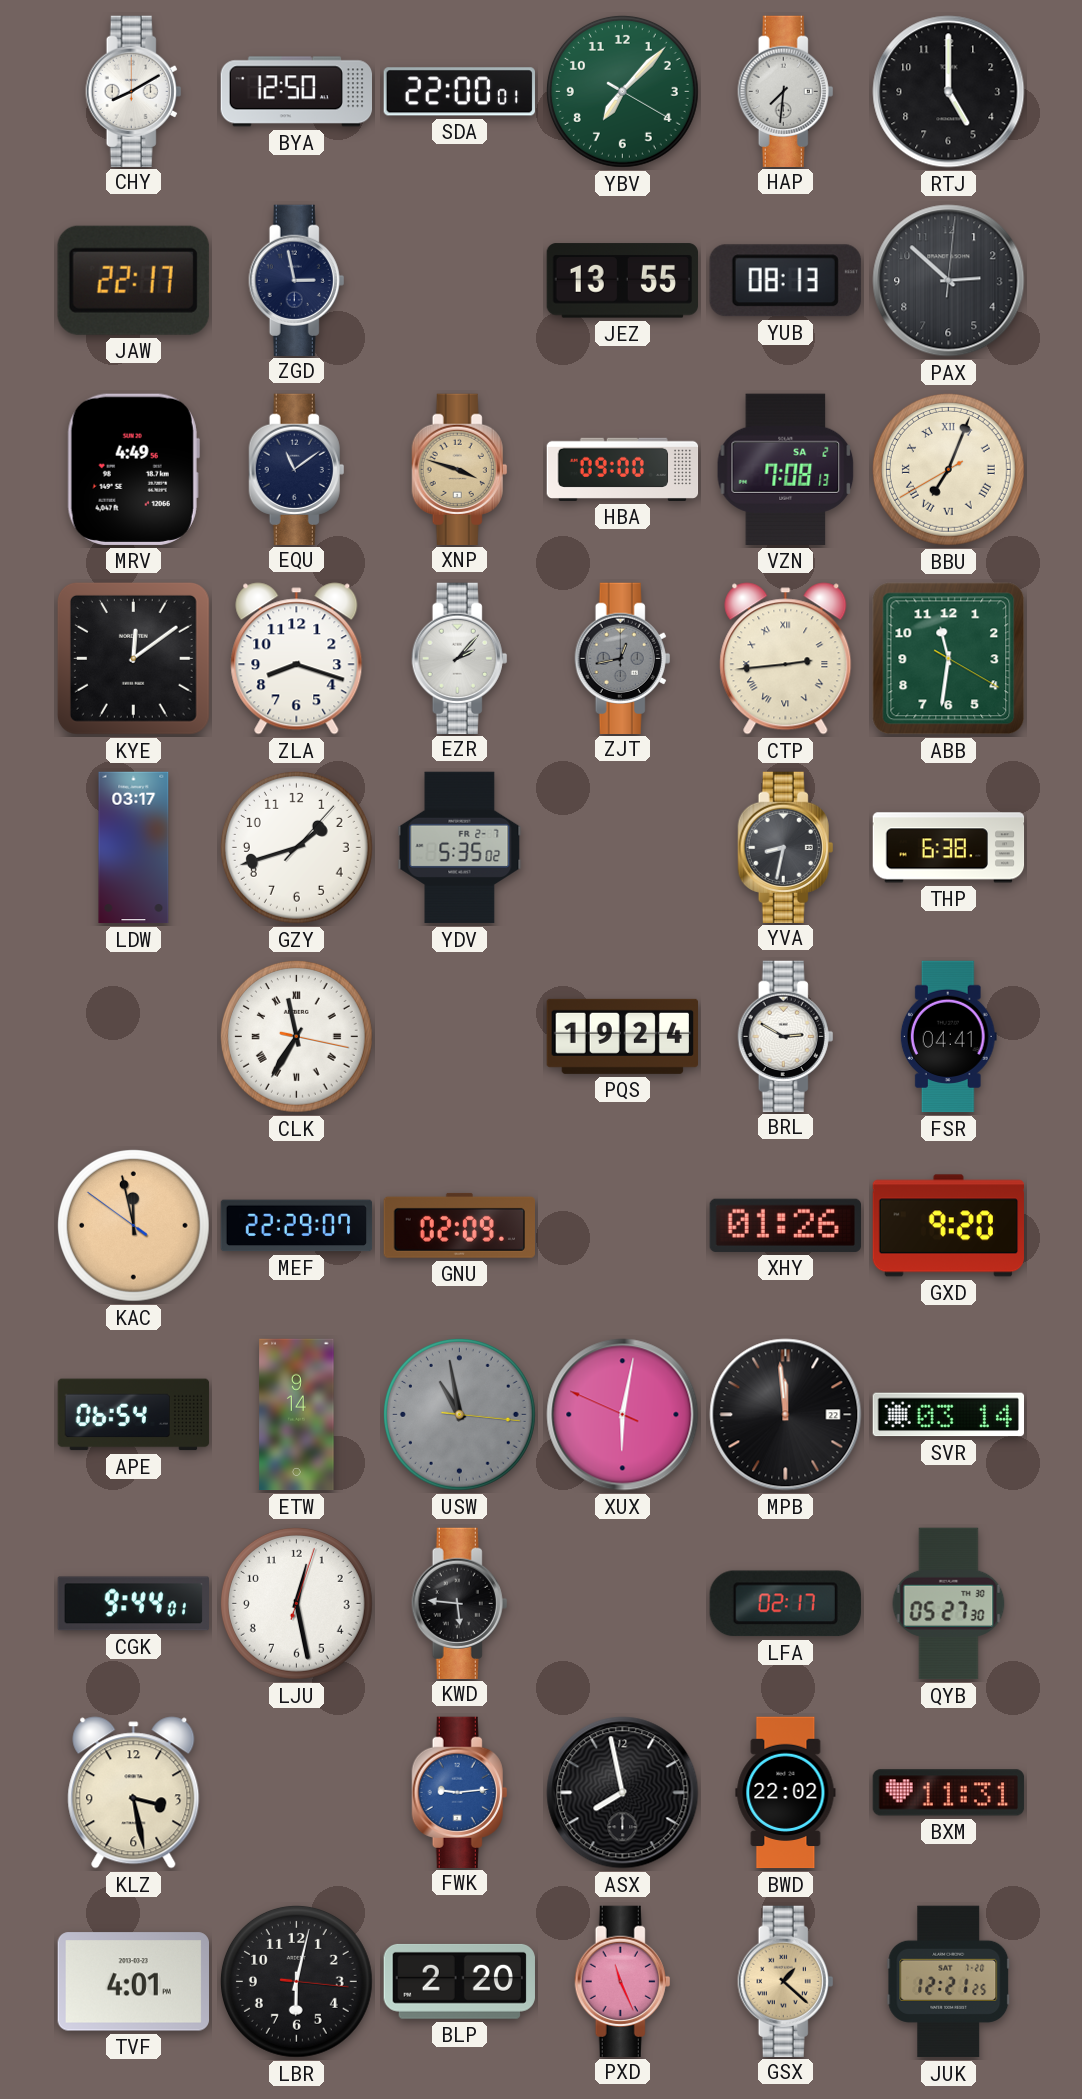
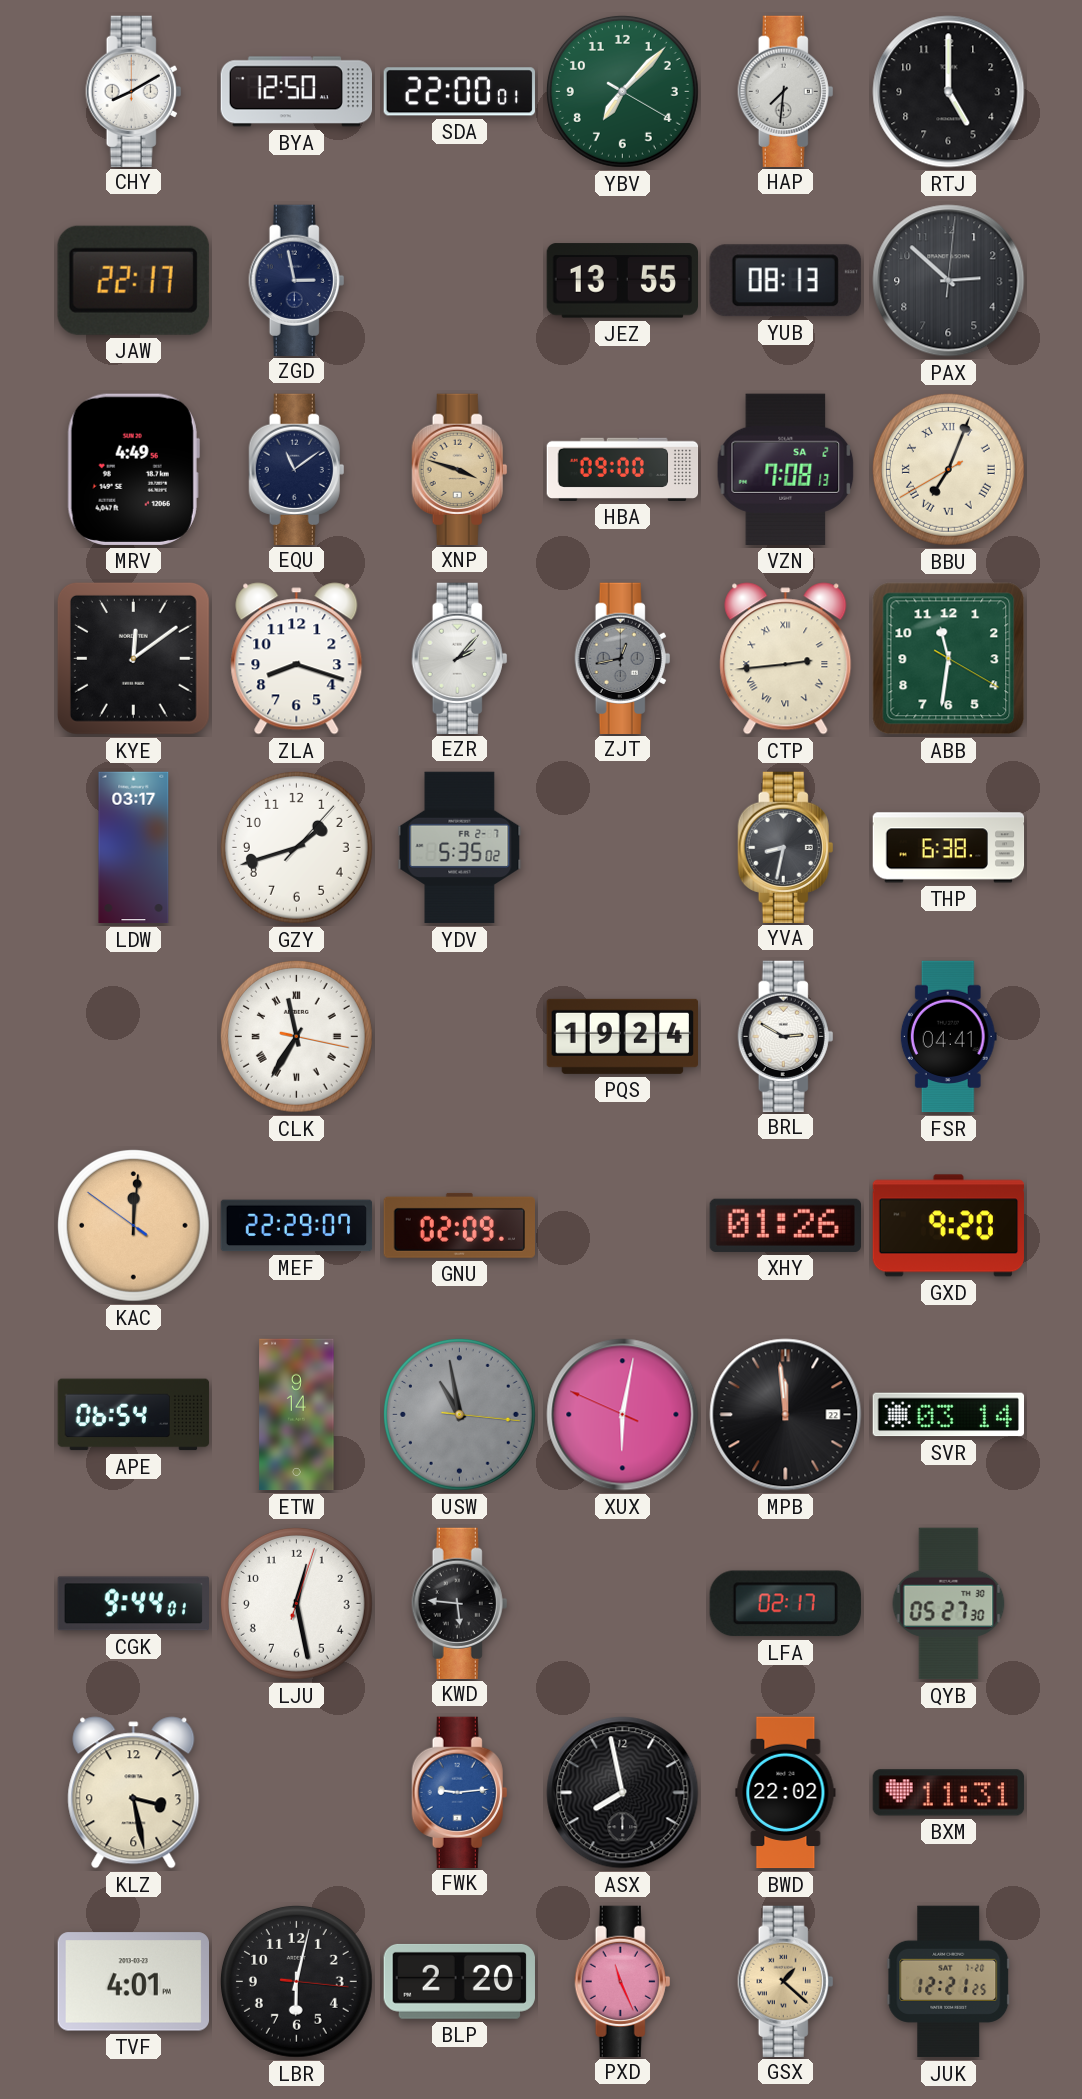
KAC: 11:57 -> 12:00 (133, 1225)
